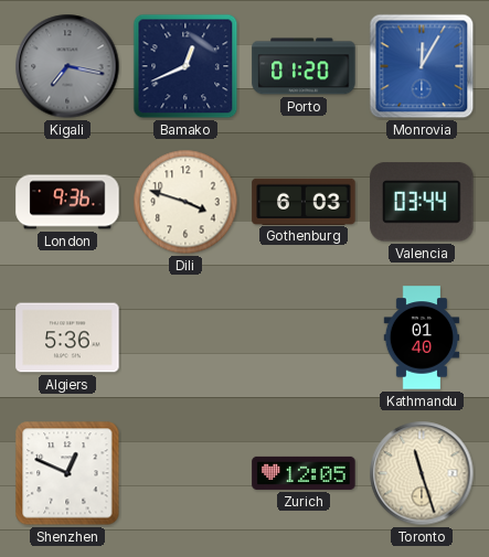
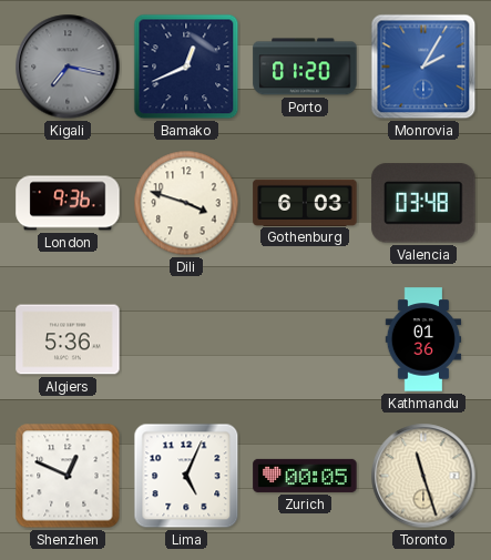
Monrovia: 12:05 -> 2:05 (423, 67)
Valencia: 03:44 -> 03:48 (423, 203)
Kathmandu: 01:40 -> 01:36 (423, 339)
Lima: none -> 5:04 (186, 476)
Zurich: 12:05 -> 00:05 (305, 476)
